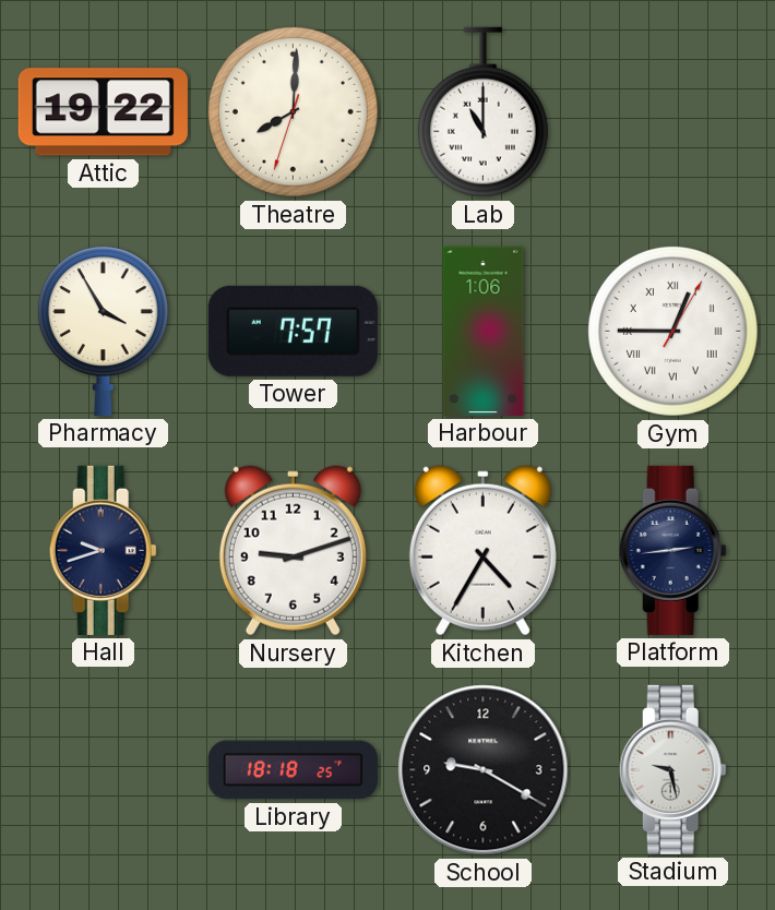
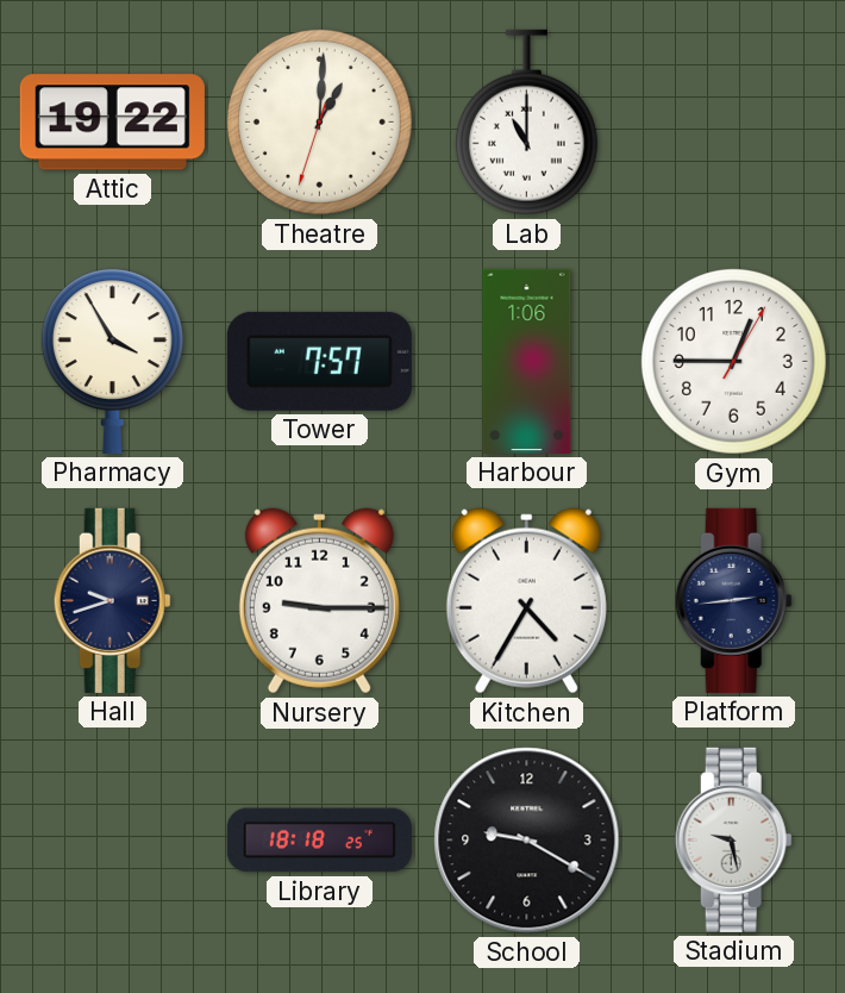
Theatre: 8:00 -> 1:00 (319, 121)
Gym numerals: Roman -> Arabic (733, 361)
Nursery: 9:12 -> 9:15 (319, 601)
